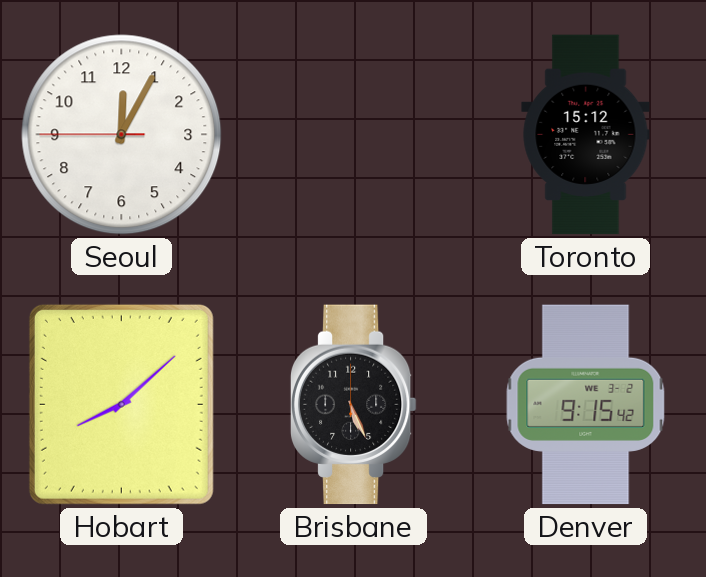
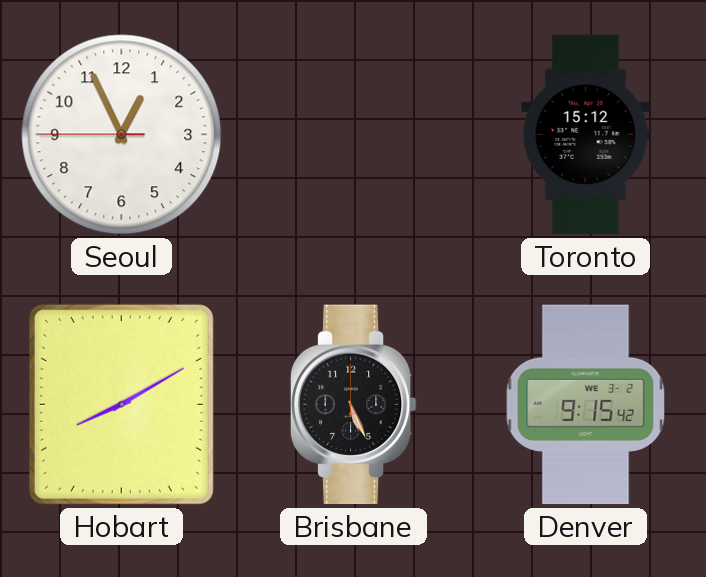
Seoul: 12:04 -> 12:55 (122, 135)
Hobart: 8:08 -> 8:10 (121, 404)
